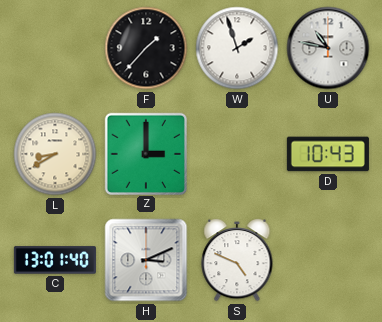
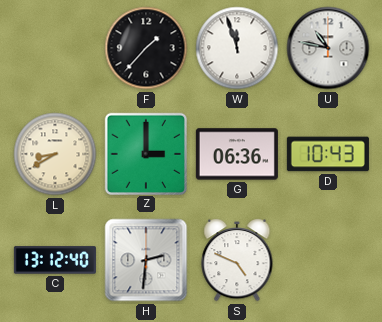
W: 1:57 -> 11:57 (237, 48)
G: none -> 06:36 (237, 154)
C: 13:01 -> 13:12 (55, 260)
H: 3:11 -> 2:31 (146, 260)
